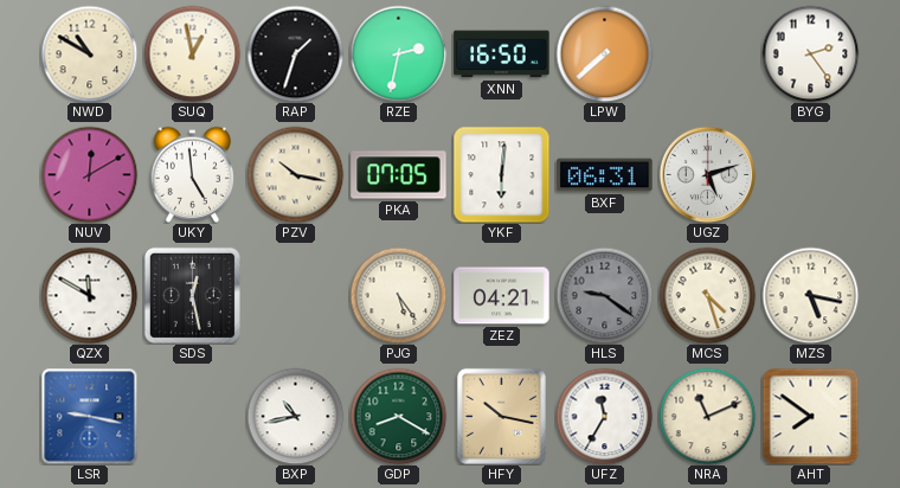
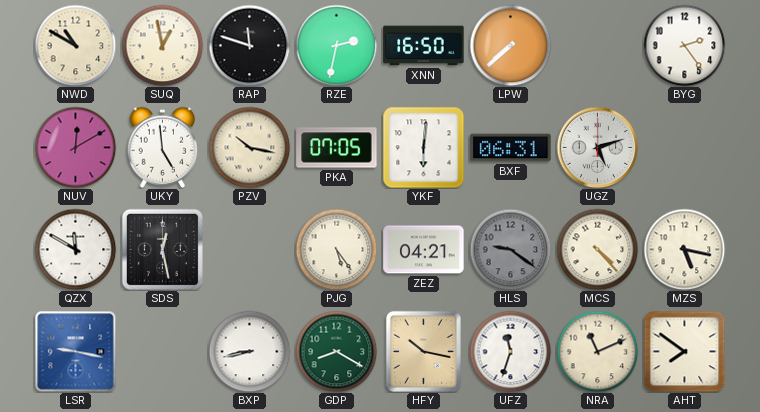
RAP: 1:33 -> 11:48 (249, 45)
MCS: 4:27 -> 4:23 (597, 249)
BXP: 10:43 -> 8:43 (249, 351)
UFZ: 11:35 -> 11:33 (510, 351)
